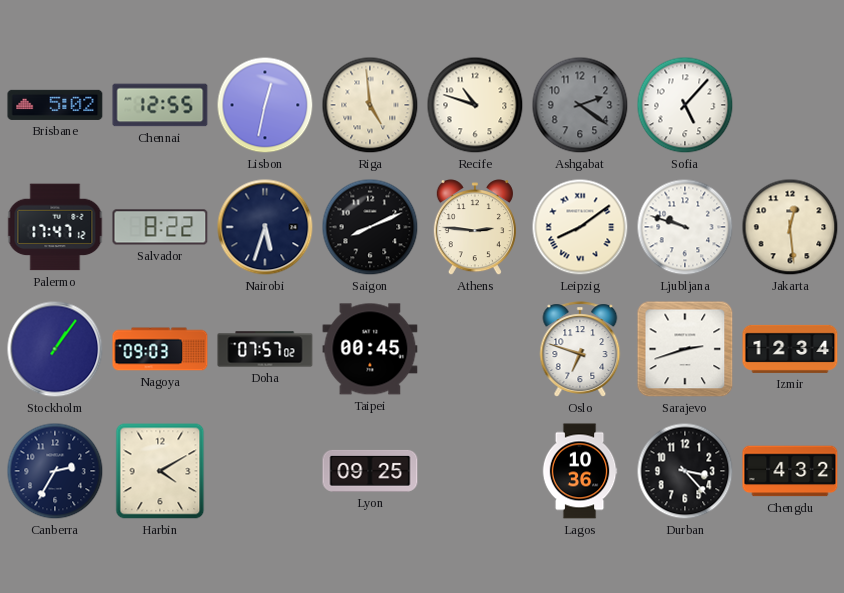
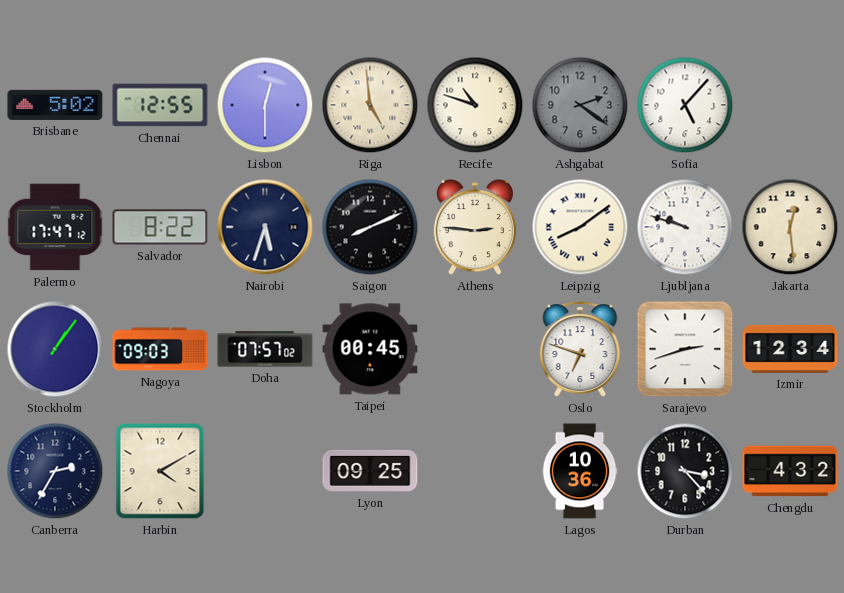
Lisbon: 12:32 -> 12:30 (265, 105)
